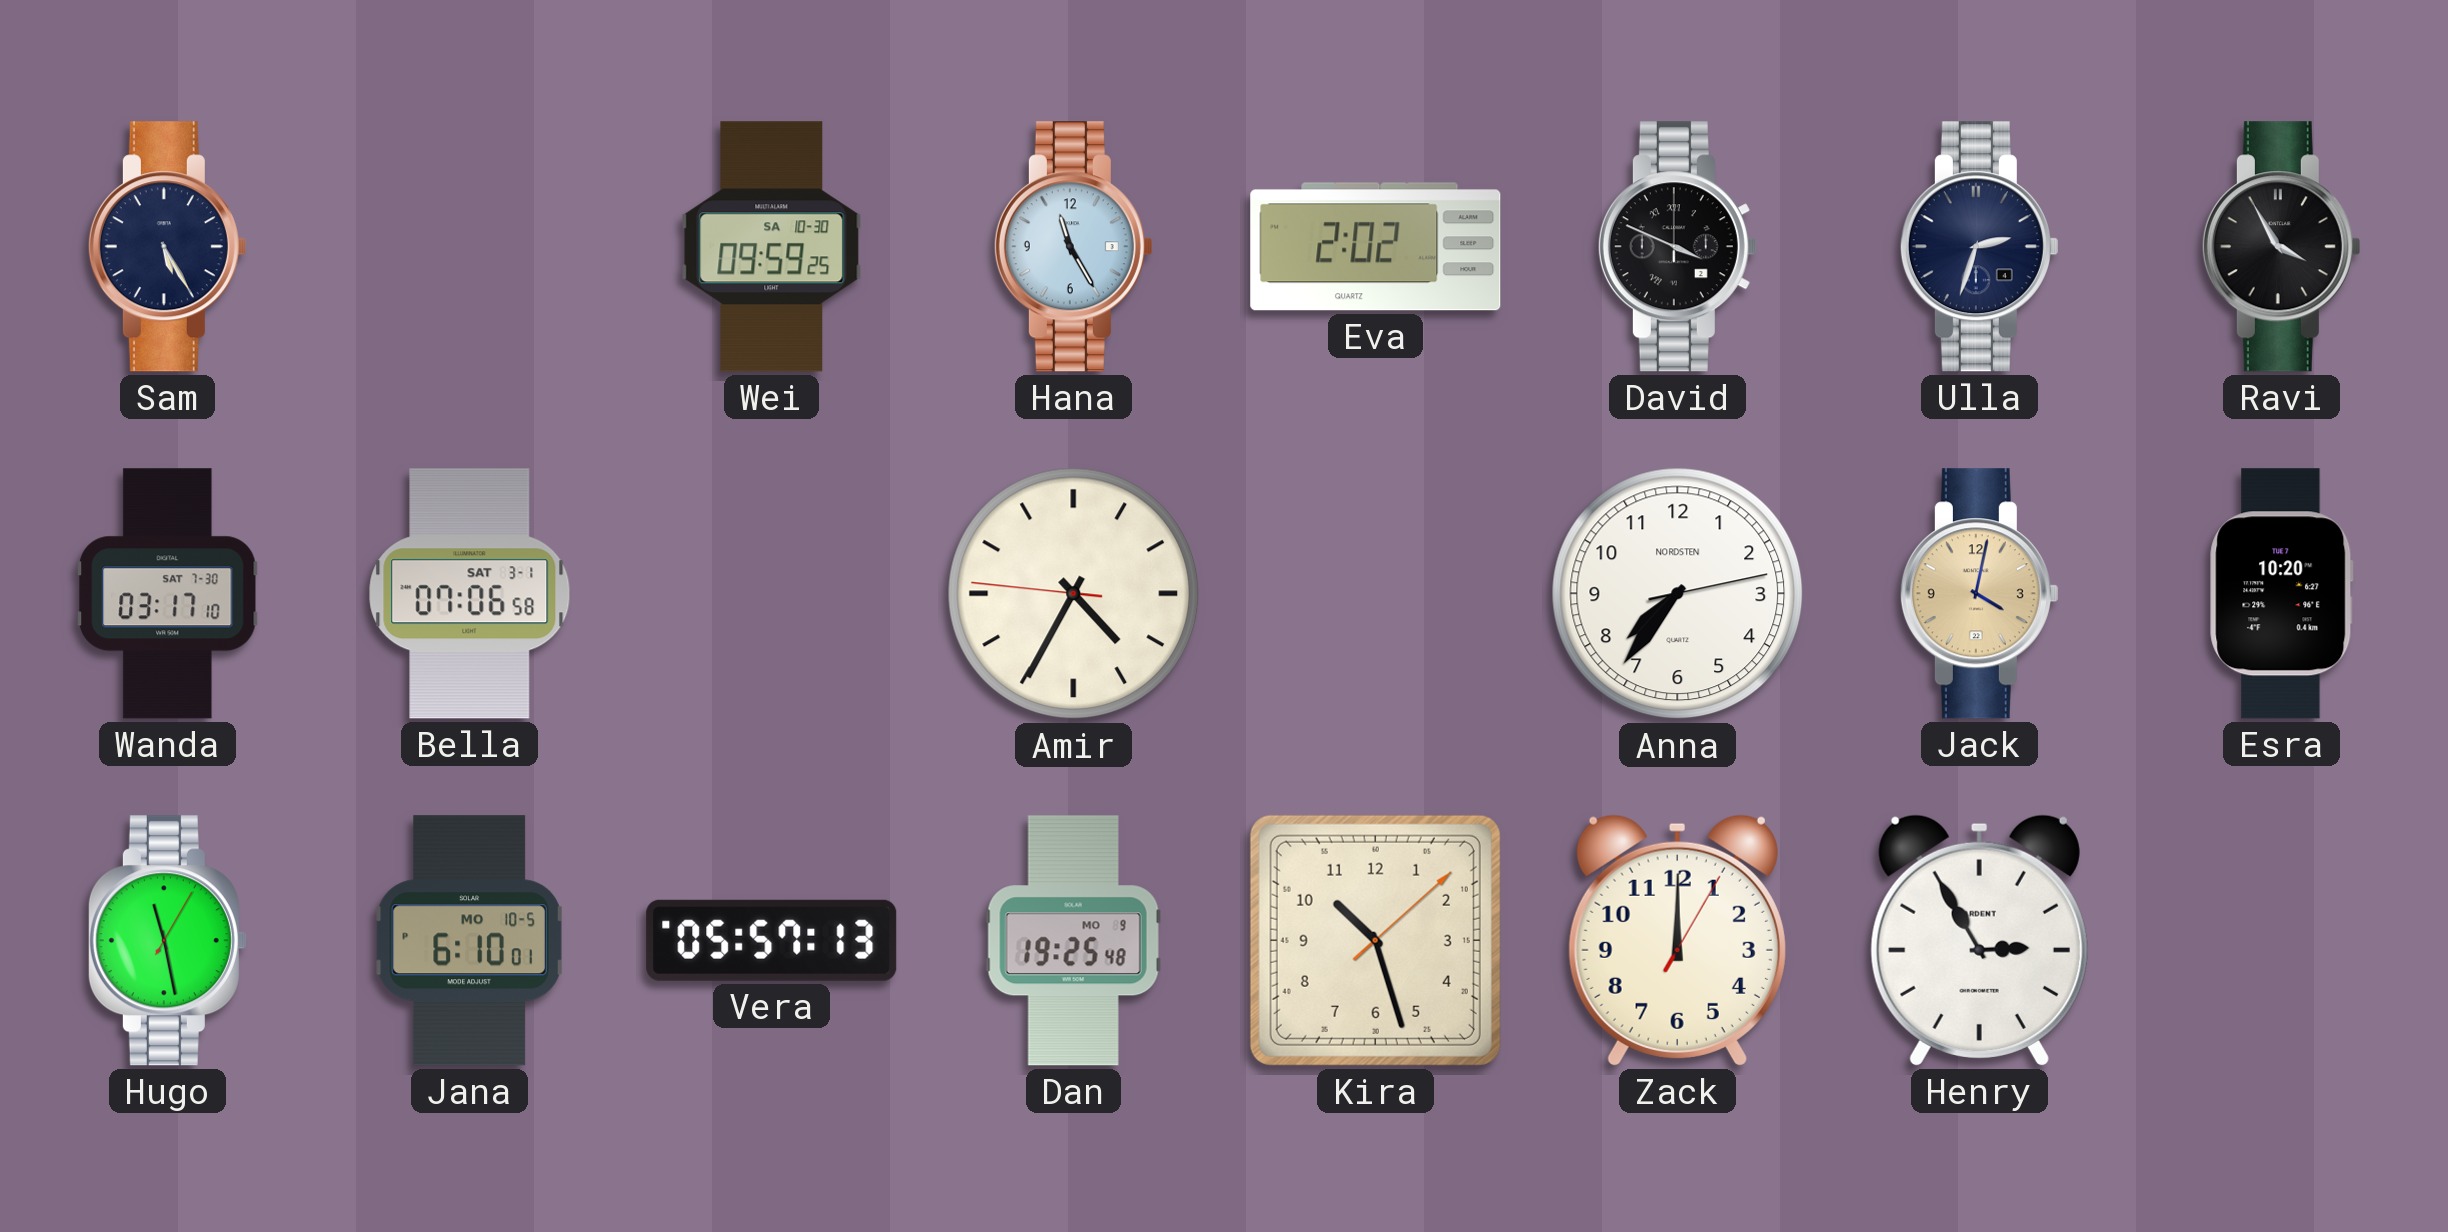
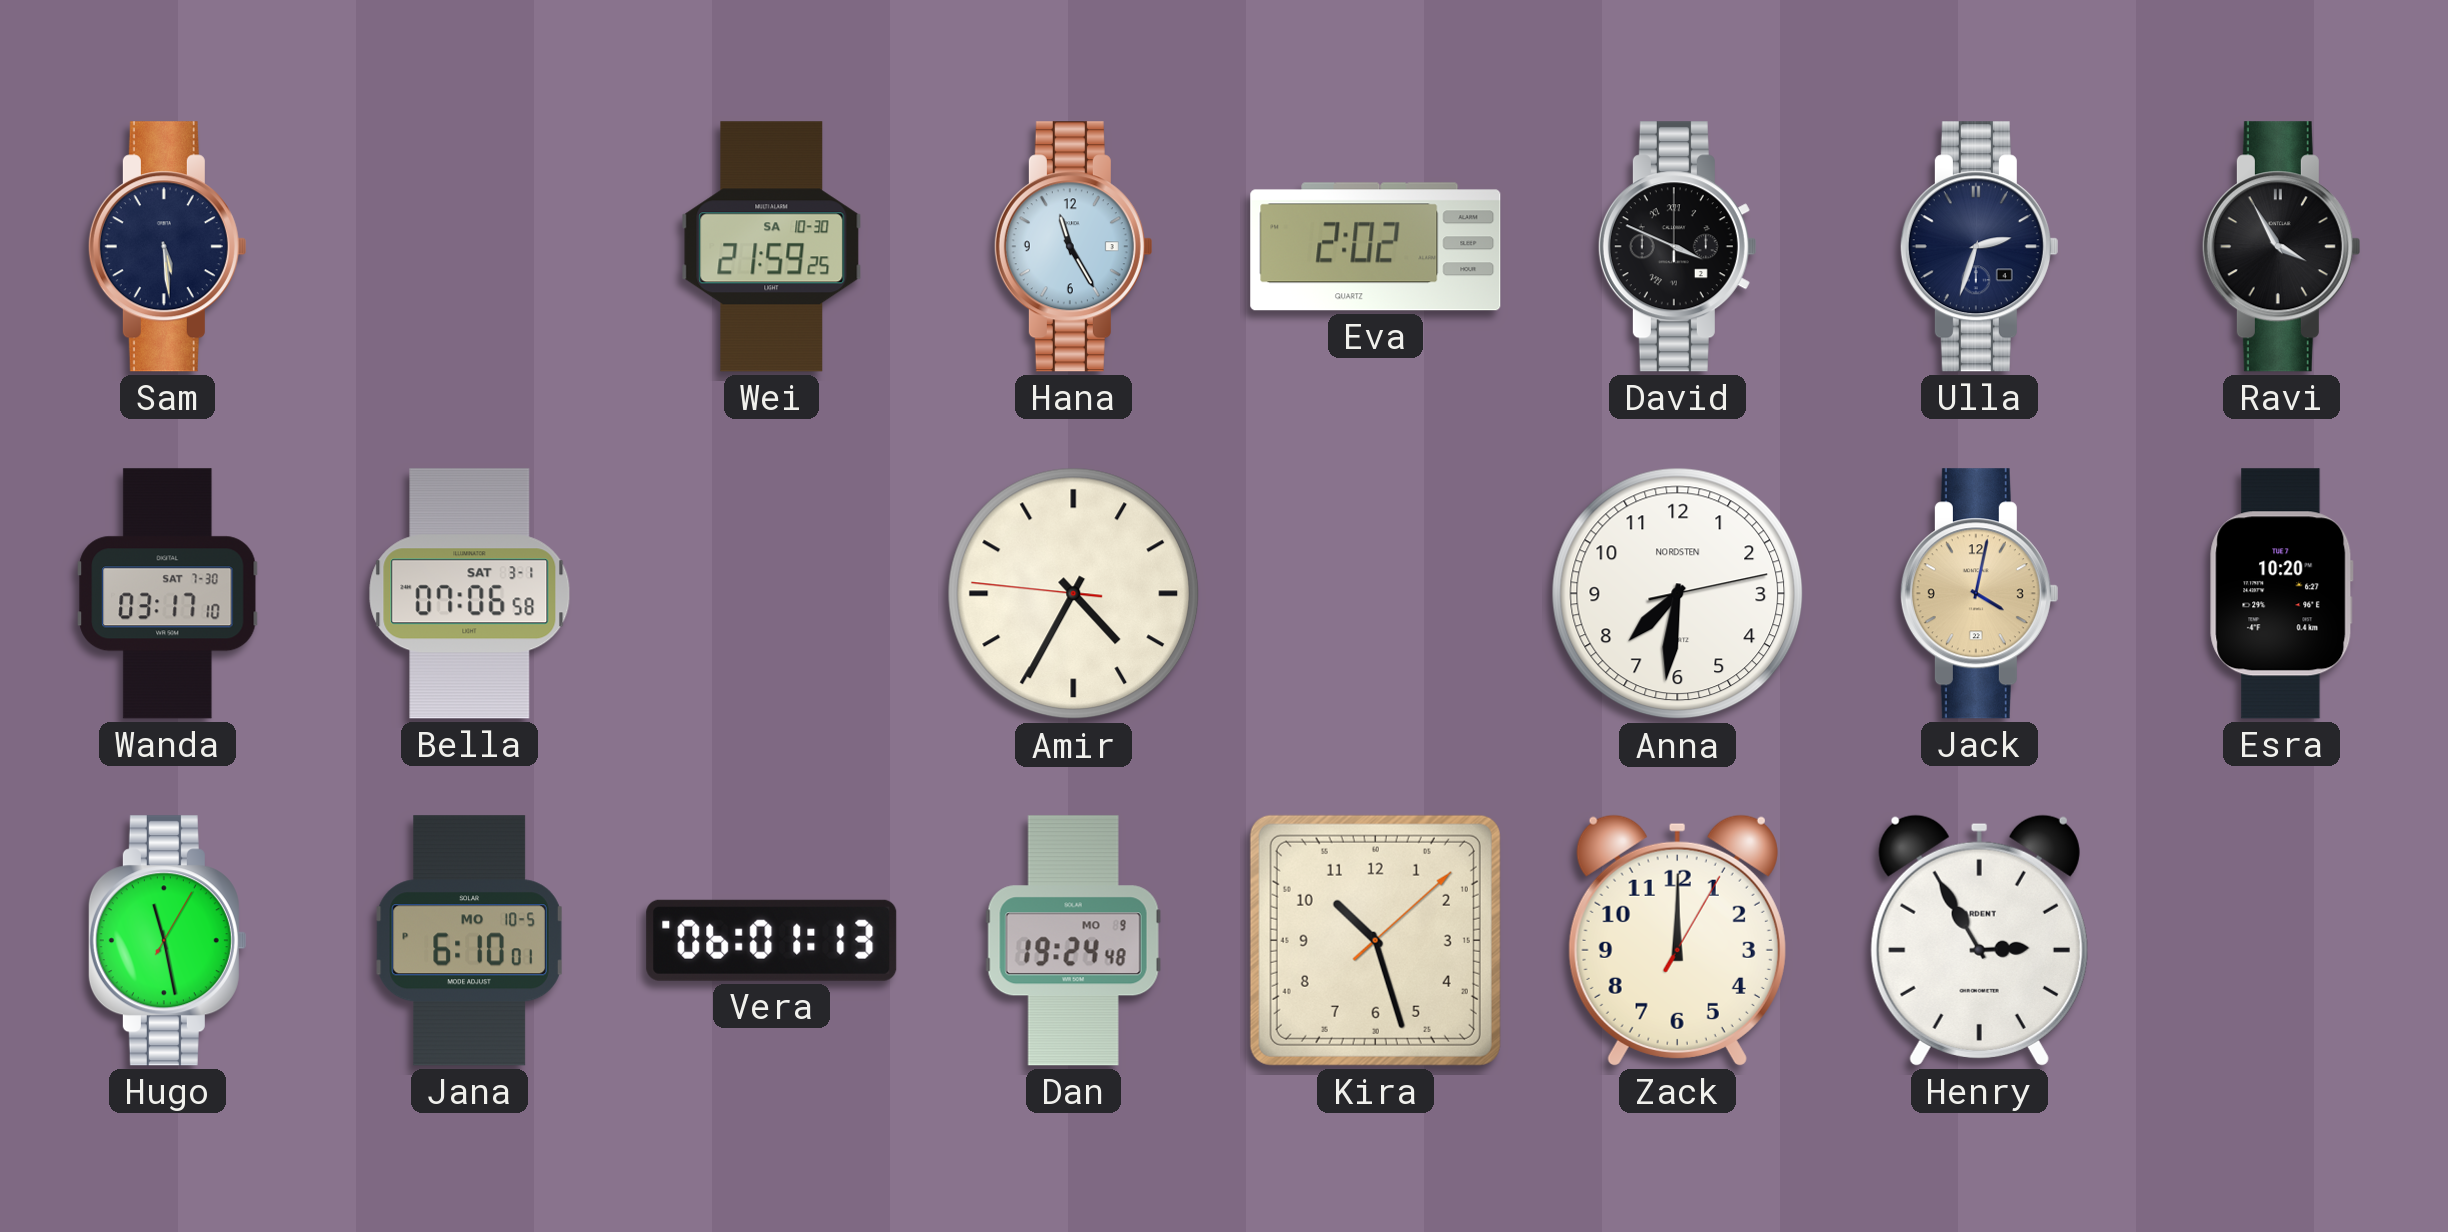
Sam: 5:25 -> 5:29 (167, 247)
Wei: 09:59 -> 21:59 (772, 247)
Anna: 7:36 -> 7:31 (1678, 594)
Vera: 05:57 -> 06:01 (772, 940)
Dan: 19:25 -> 19:24 (1073, 941)
